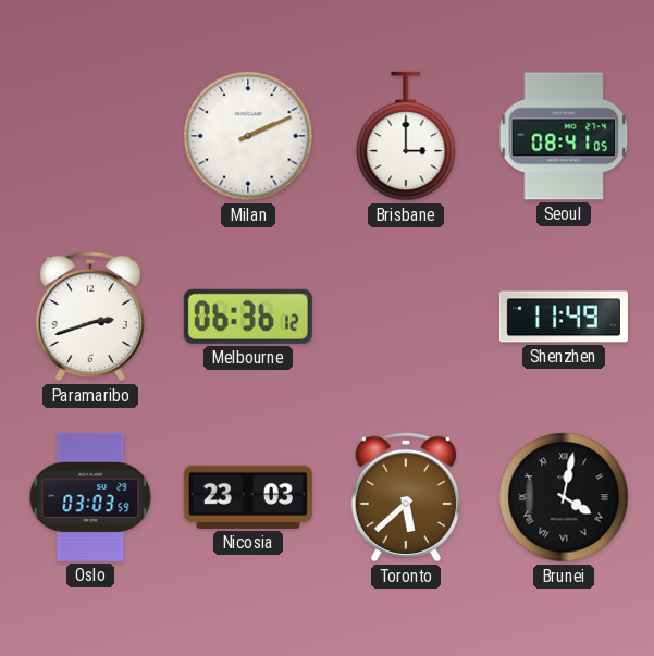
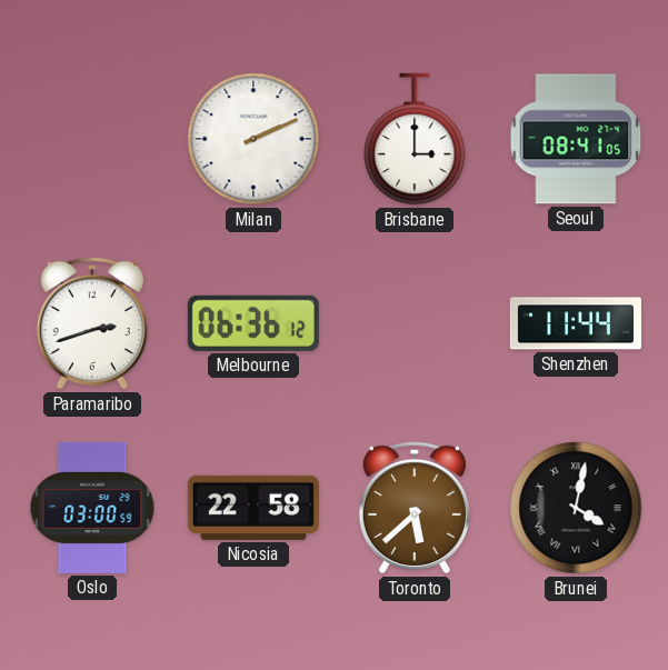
Shenzhen: 11:49 -> 11:44 (576, 323)
Oslo: 03:03 -> 03:00 (92, 508)
Nicosia: 23:03 -> 22:58 (253, 508)
